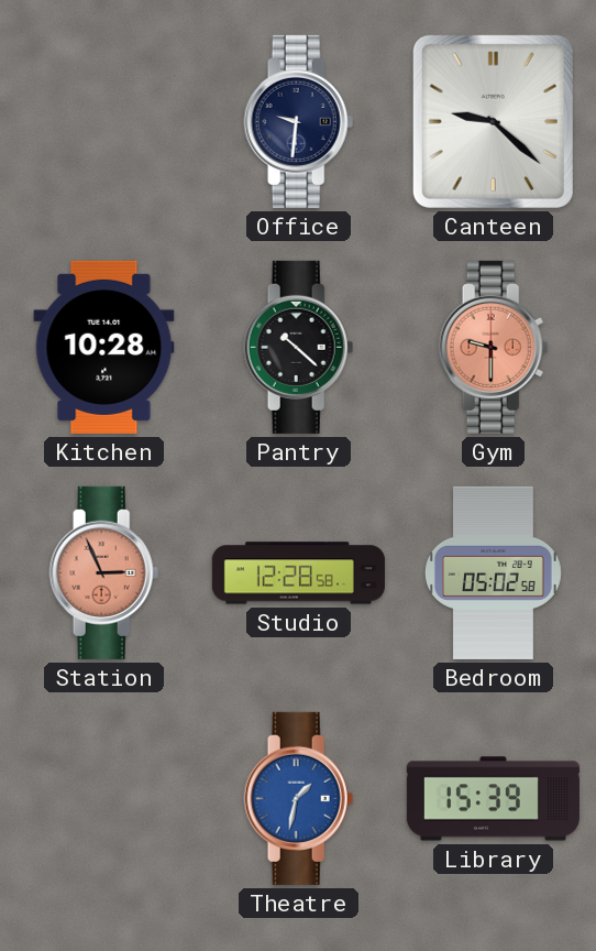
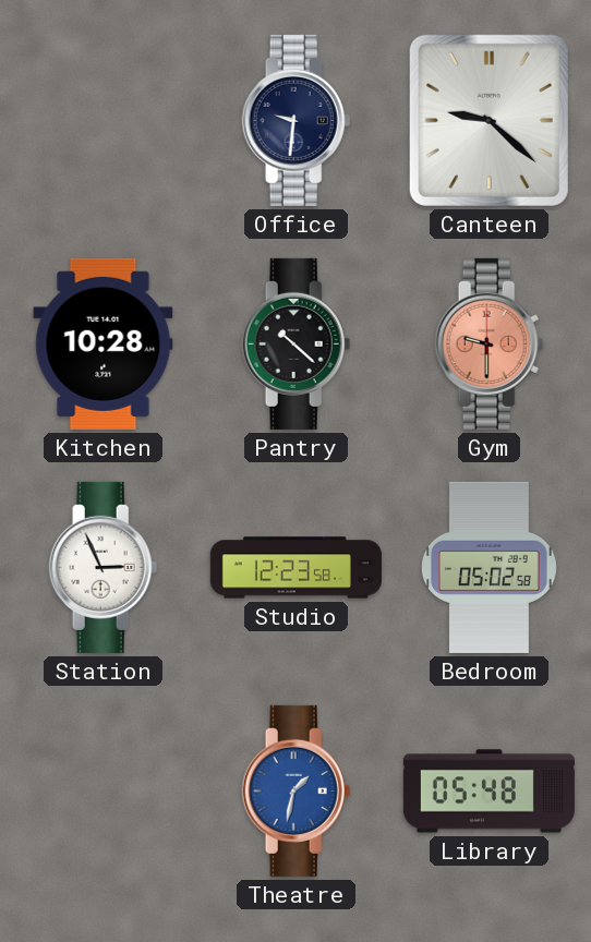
Station dial: salmon -> white (104, 567)
Studio: 12:28 -> 12:23 (295, 568)
Library: 15:39 -> 05:48 (489, 792)
